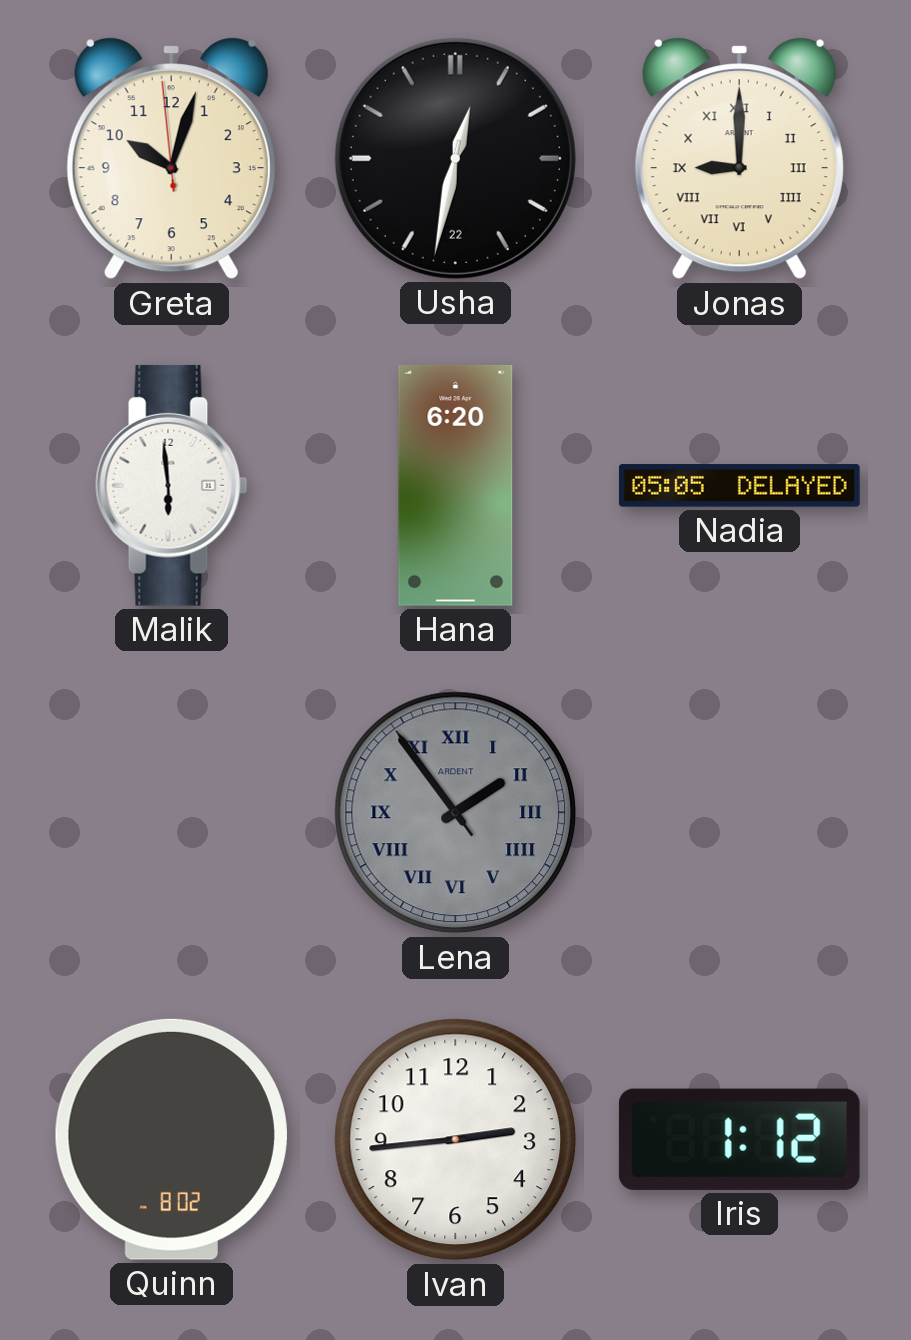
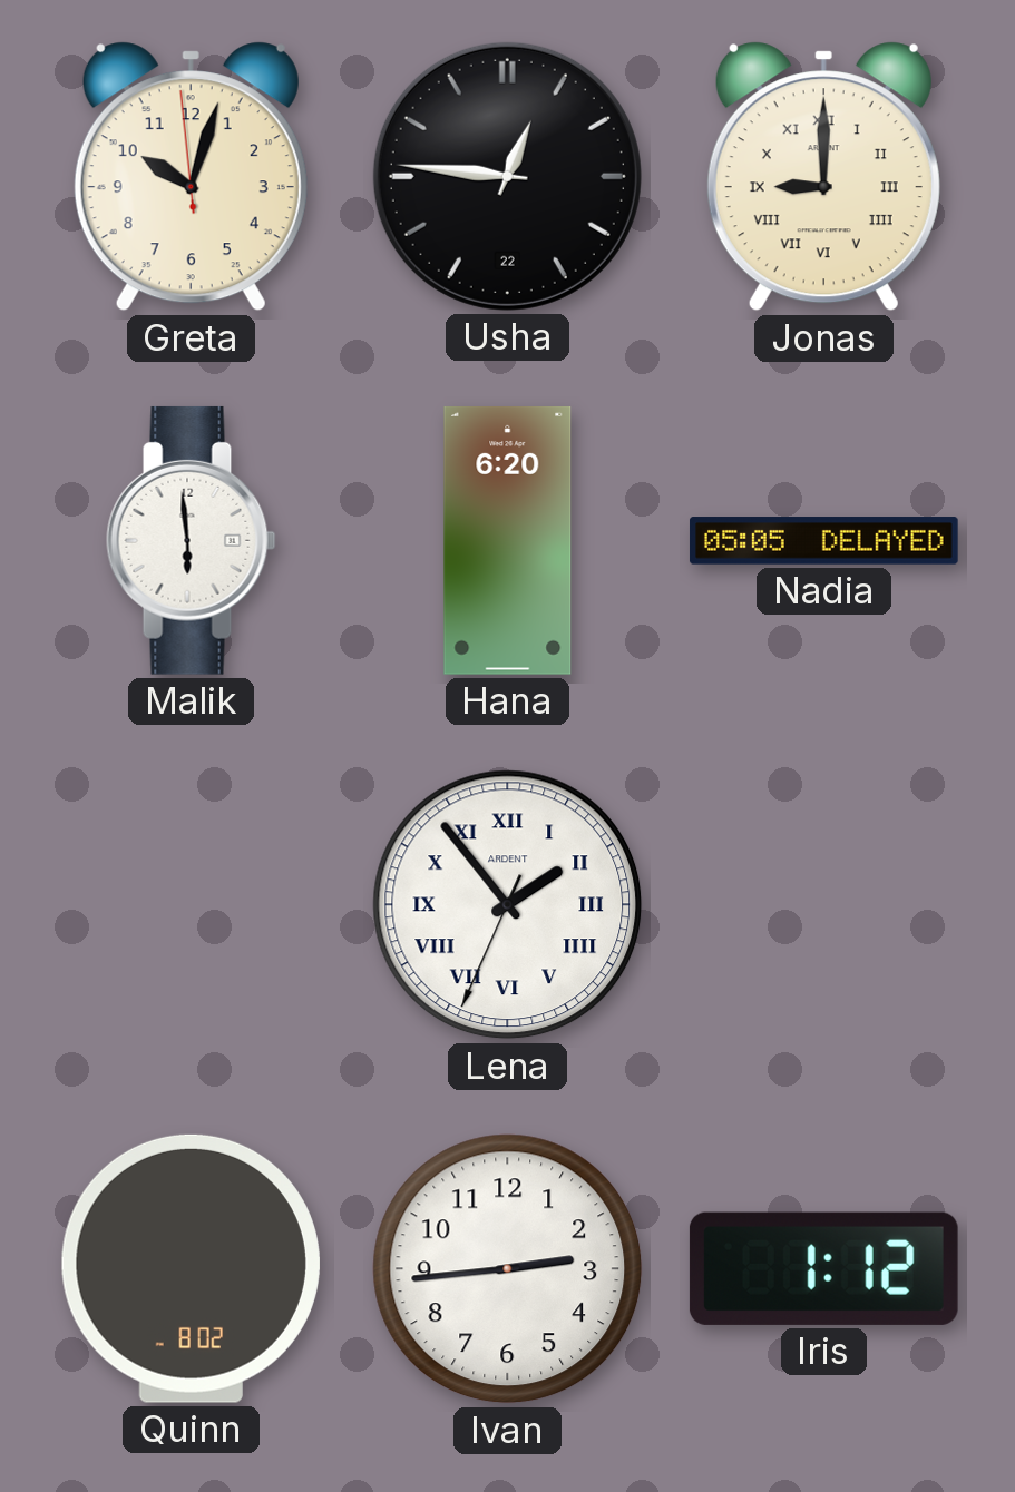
Usha: 12:32 -> 12:46 (507, 176)
Lena: 1:53:54 -> 1:53:34 (508, 905)
Lena dial: grey -> white (508, 905)
